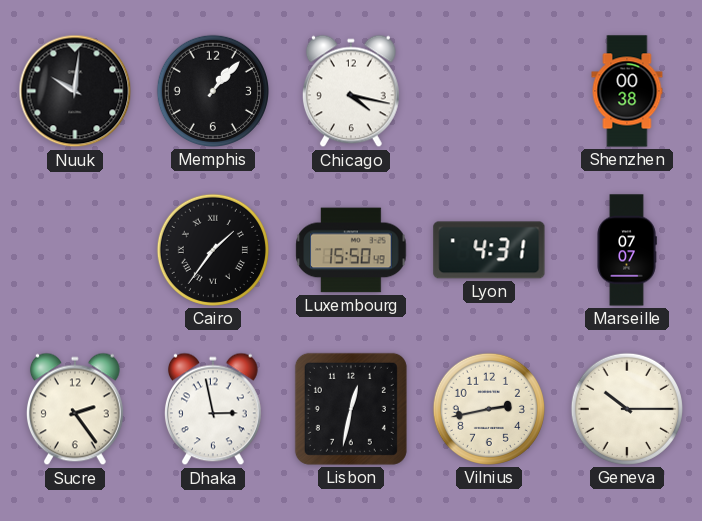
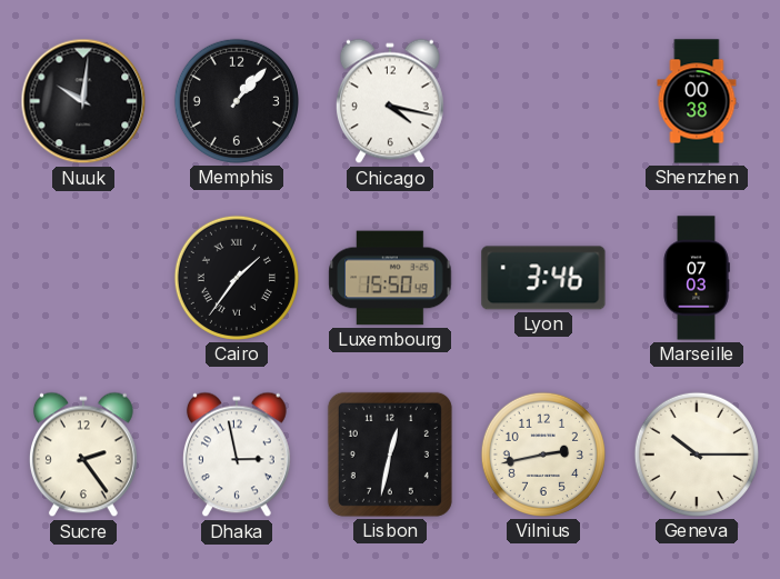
Lyon: 4:31 -> 3:46 (543, 278)
Marseille: 07:07 -> 07:03 (697, 278)
